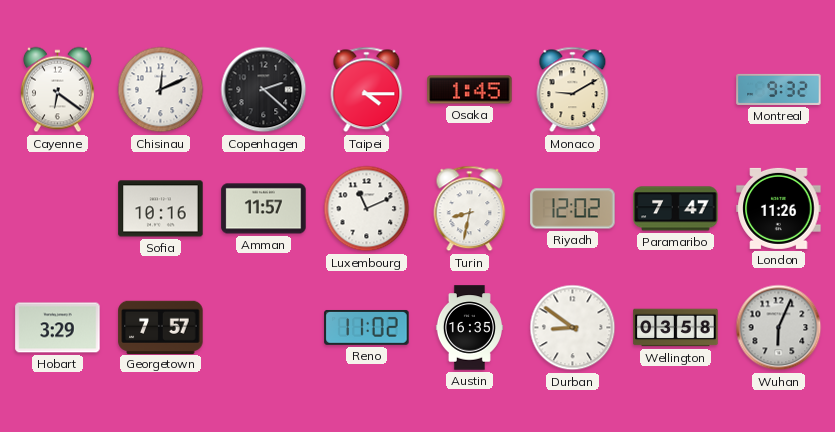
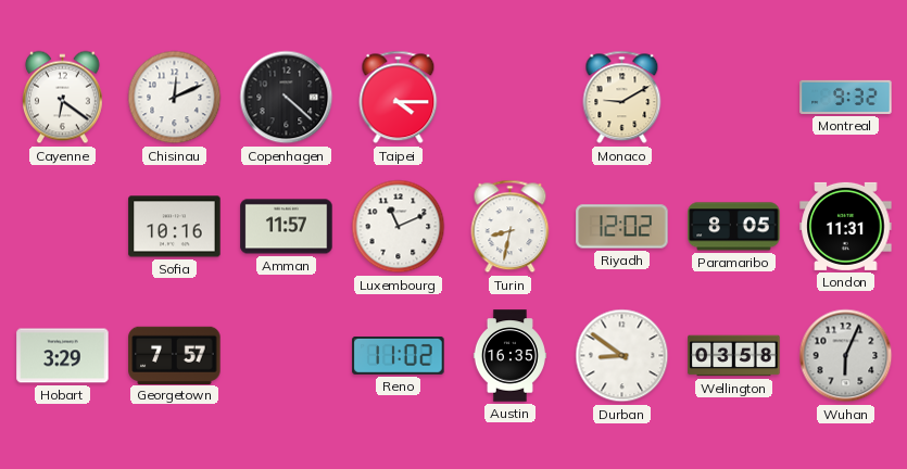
Copenhagen: 2:22 -> 4:22 (287, 98)
Osaka: 1:45 -> none (470, 90)
Paramaribo: 7:47 -> 8:05 (734, 227)
London: 11:26 -> 11:31 (846, 226)
